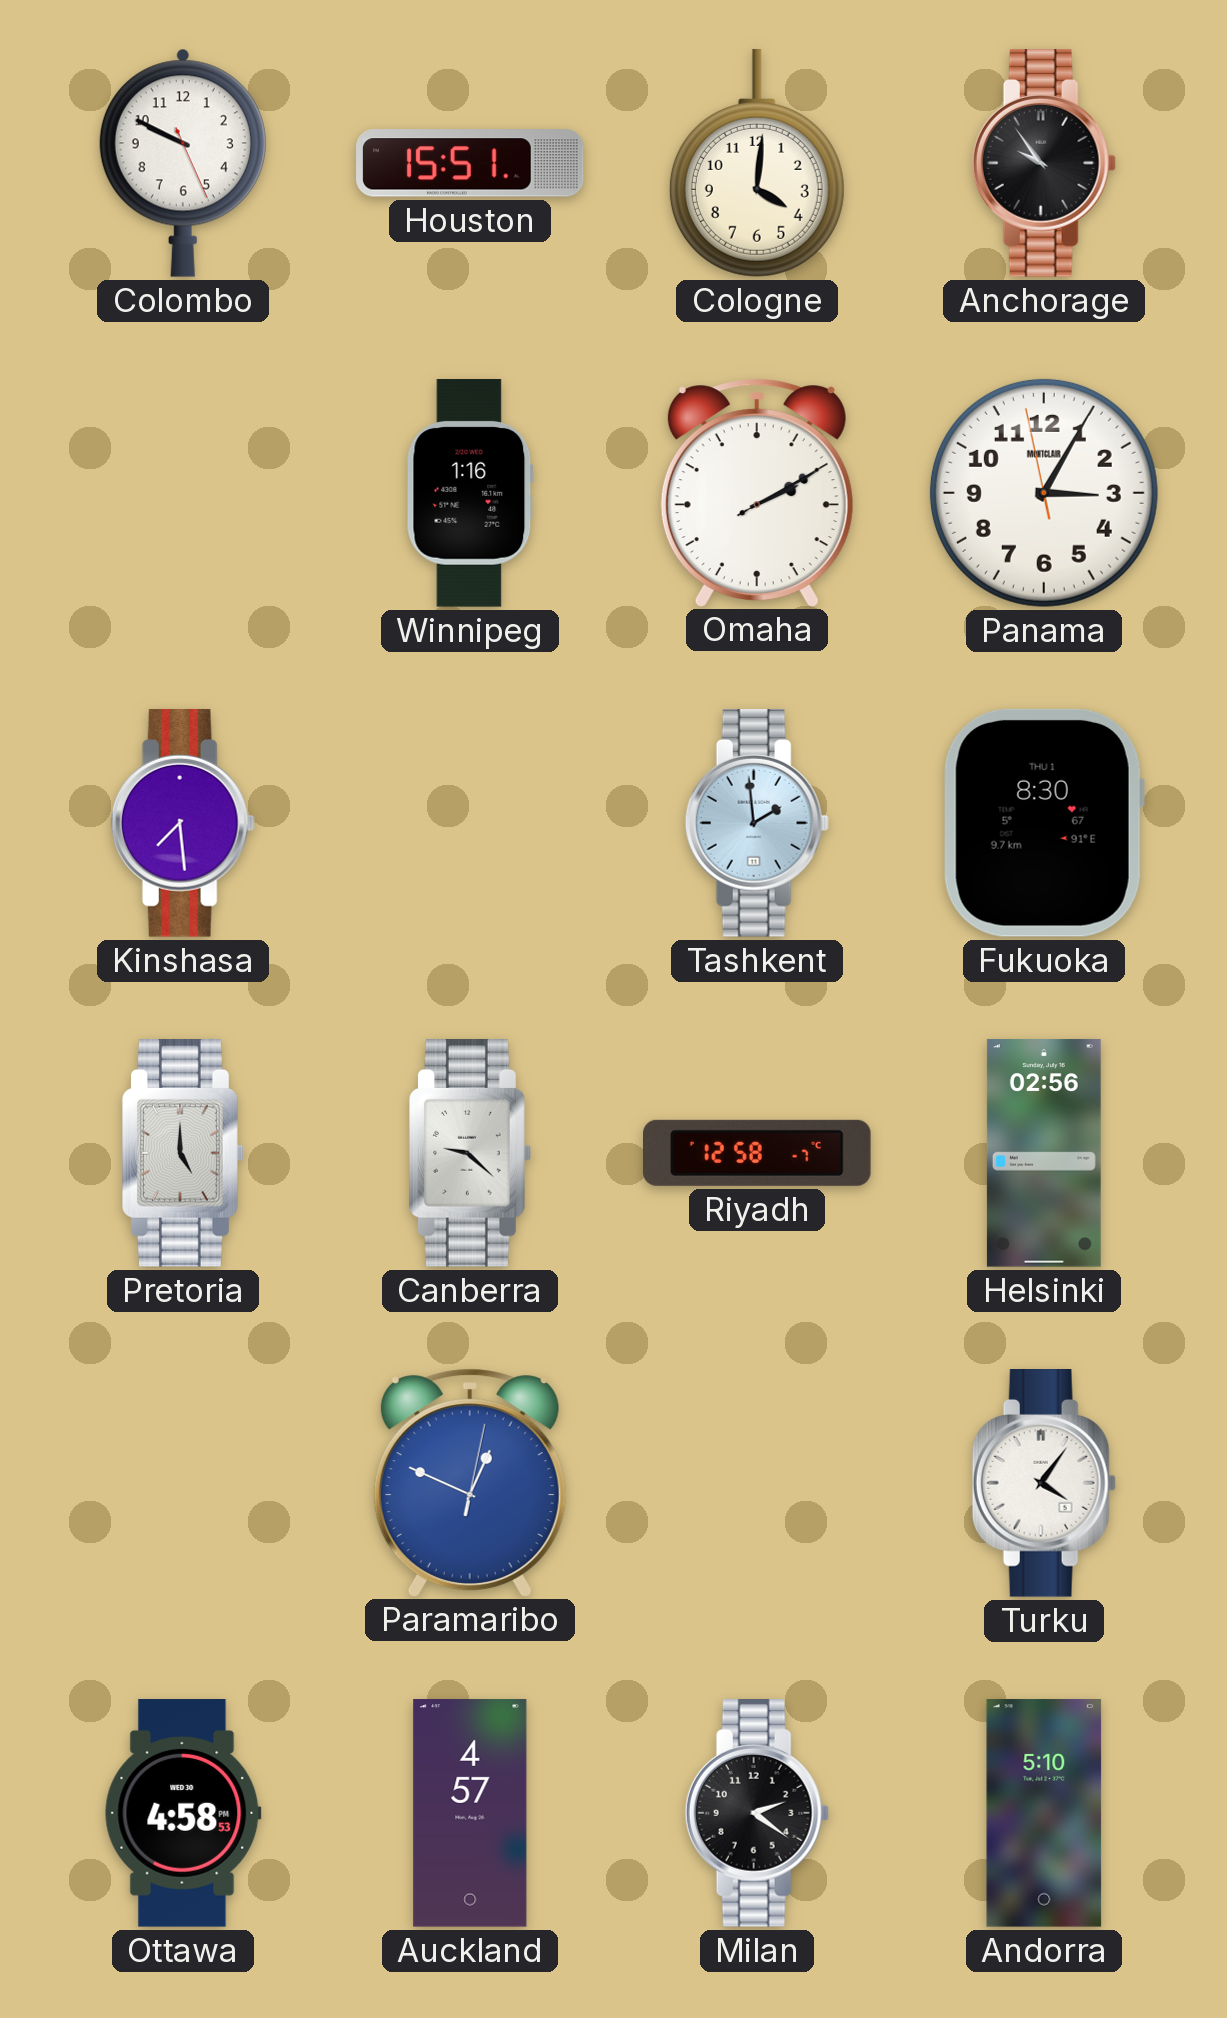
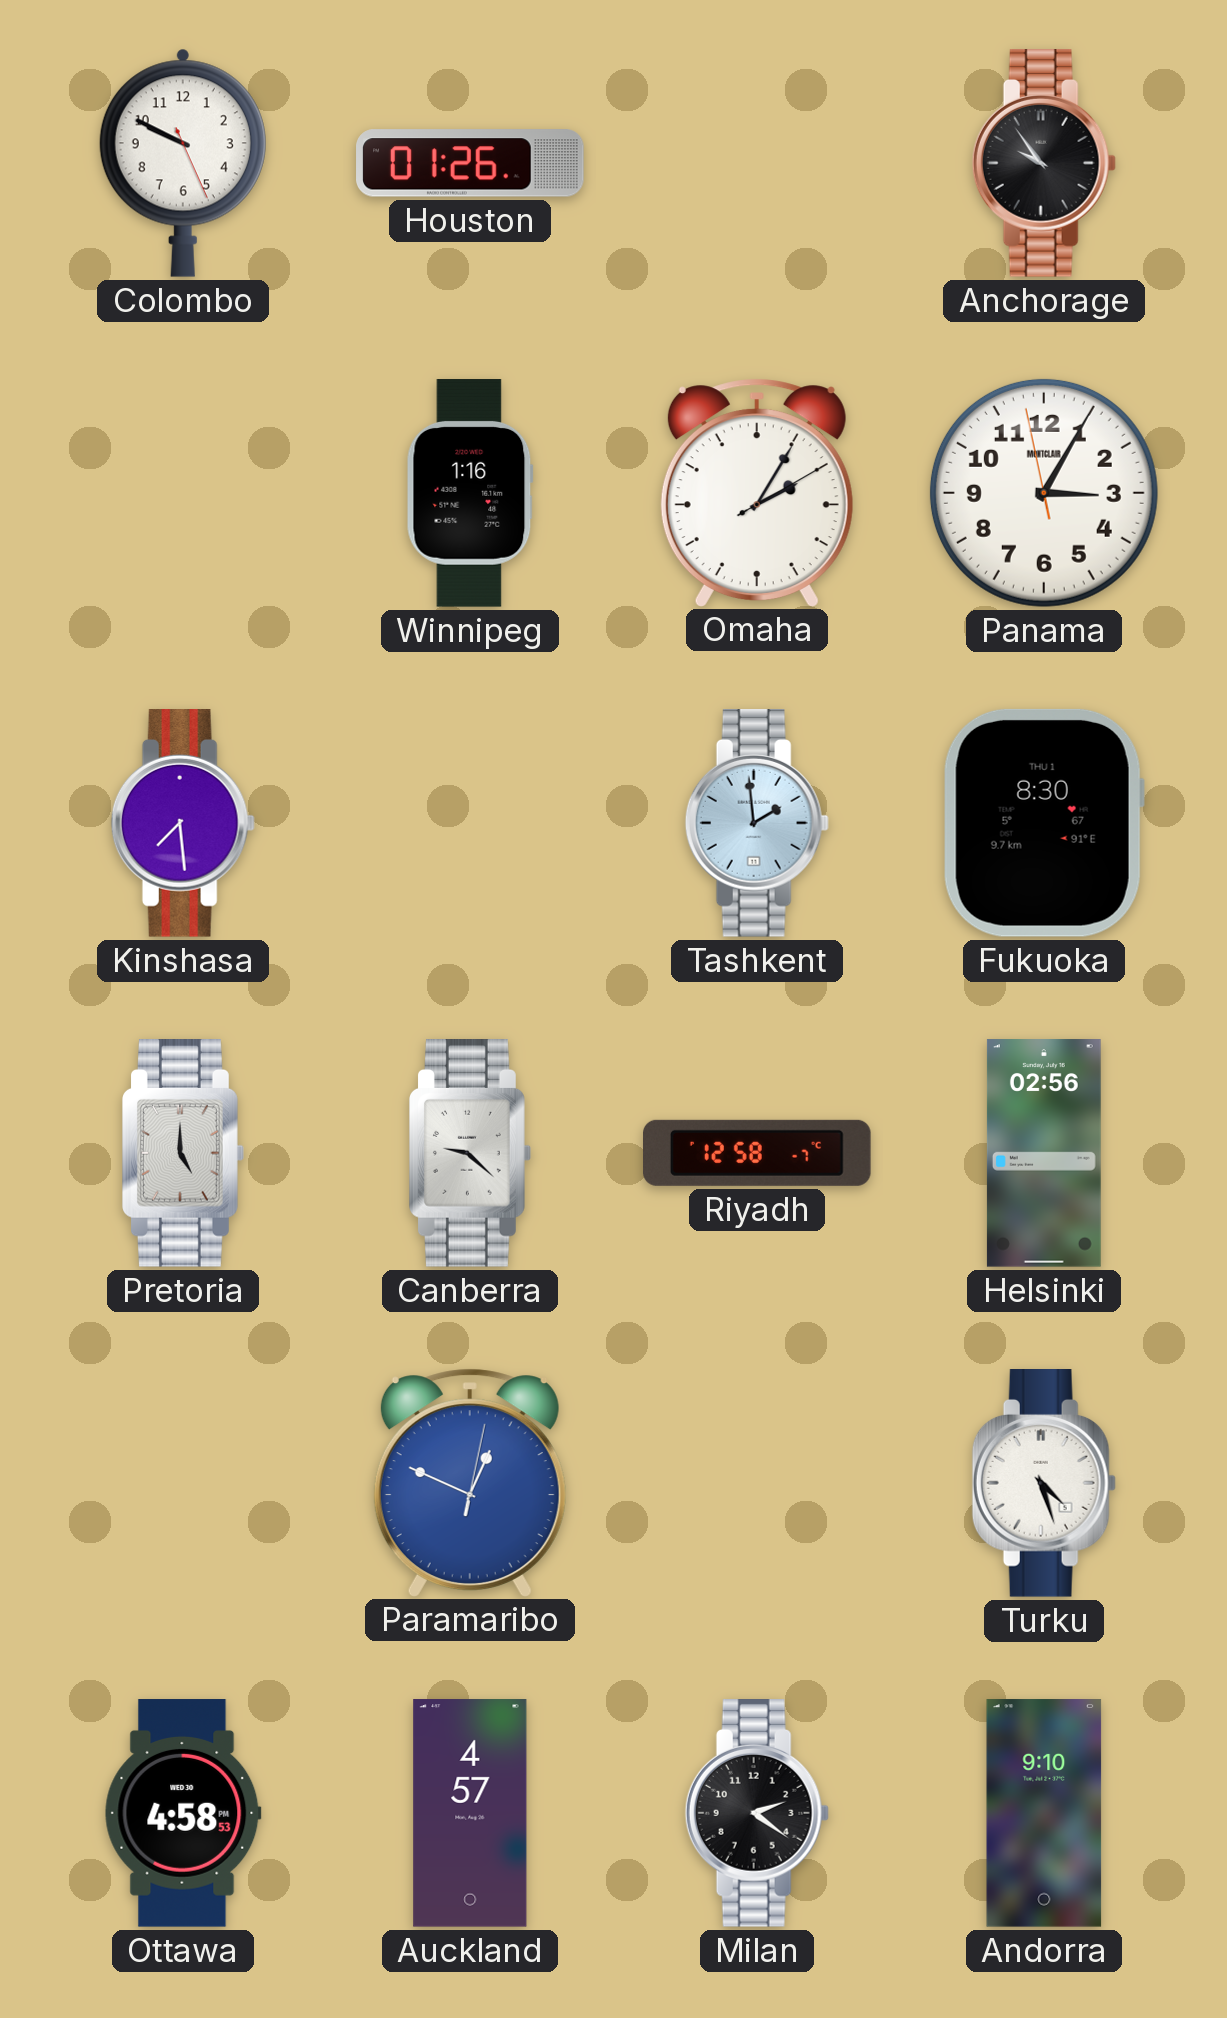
Houston: 15:51 -> 01:26 (470, 163)
Cologne: 4:01 -> none (757, 163)
Omaha: 2:10 -> 2:05 (757, 492)
Turku: 4:06 -> 4:27 (1044, 1484)
Andorra: 5:10 -> 9:10 (1044, 1813)
